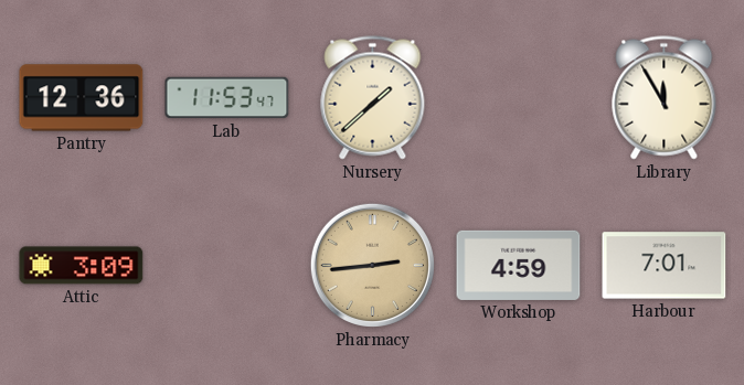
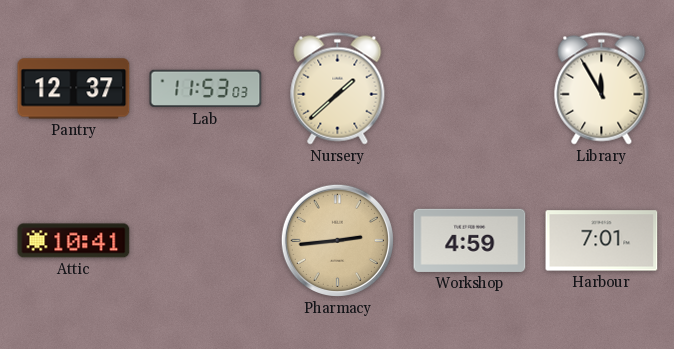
Pantry: 12:36 -> 12:37 (74, 89)
Lab: 11:53:47 -> 11:53:03 (206, 89)
Attic: 3:09 -> 10:41 (74, 241)
